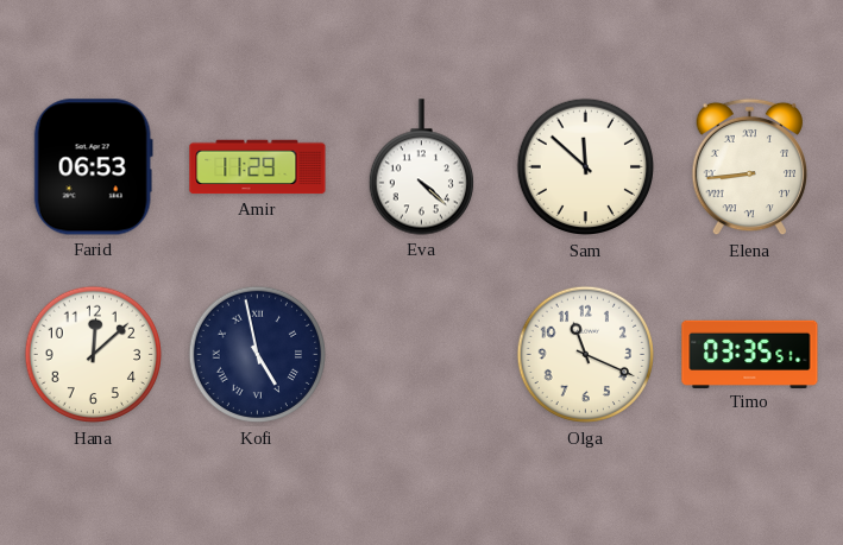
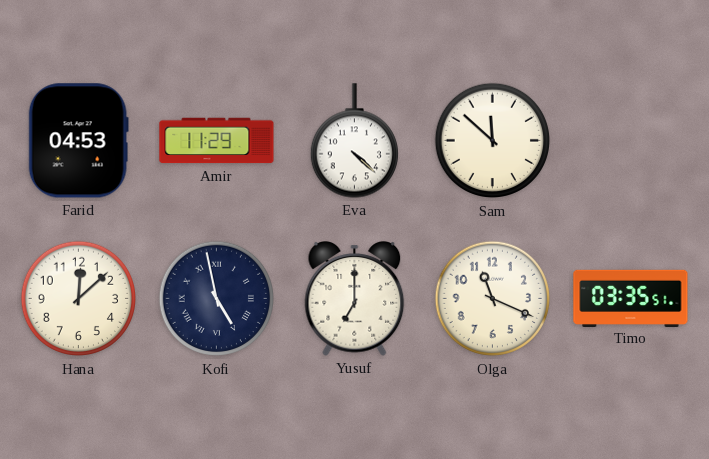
Farid: 06:53 -> 04:53 (78, 141)
Elena: 8:44 -> none (749, 167)
Yusuf: none -> 7:00 (355, 299)
